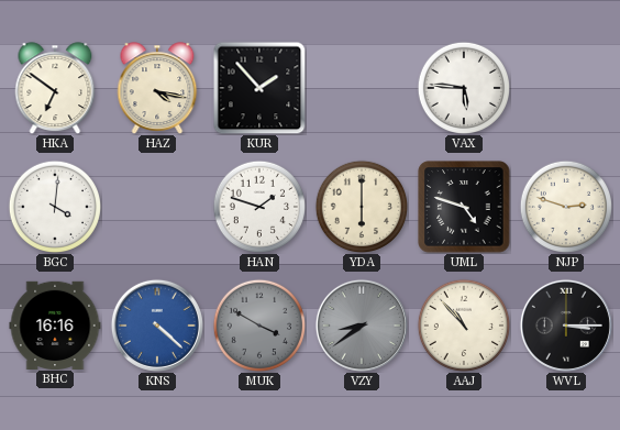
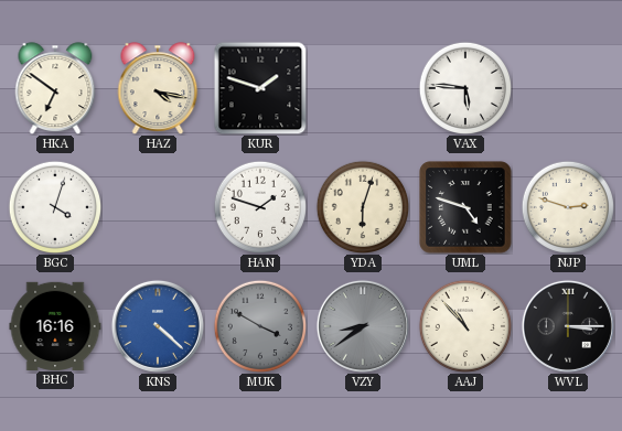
KUR: 1:53 -> 1:48 (260, 88)
BGC: 4:01 -> 4:03 (54, 206)
YDA: 6:00 -> 6:03 (362, 206)
